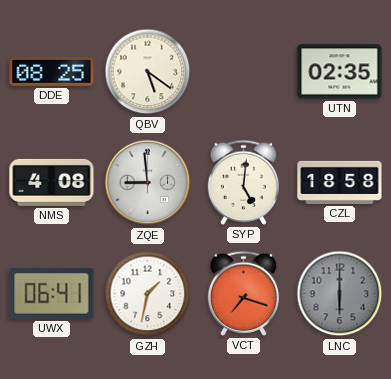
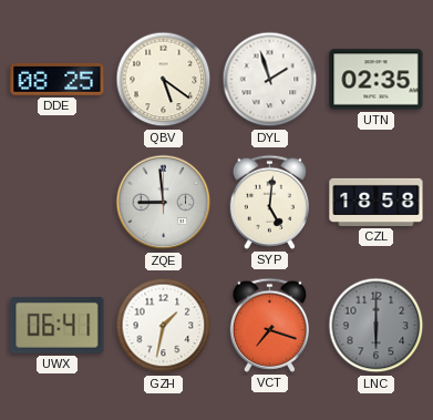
DYL: none -> 1:57 (270, 80)
NMS: 4:08 -> none (52, 182)
